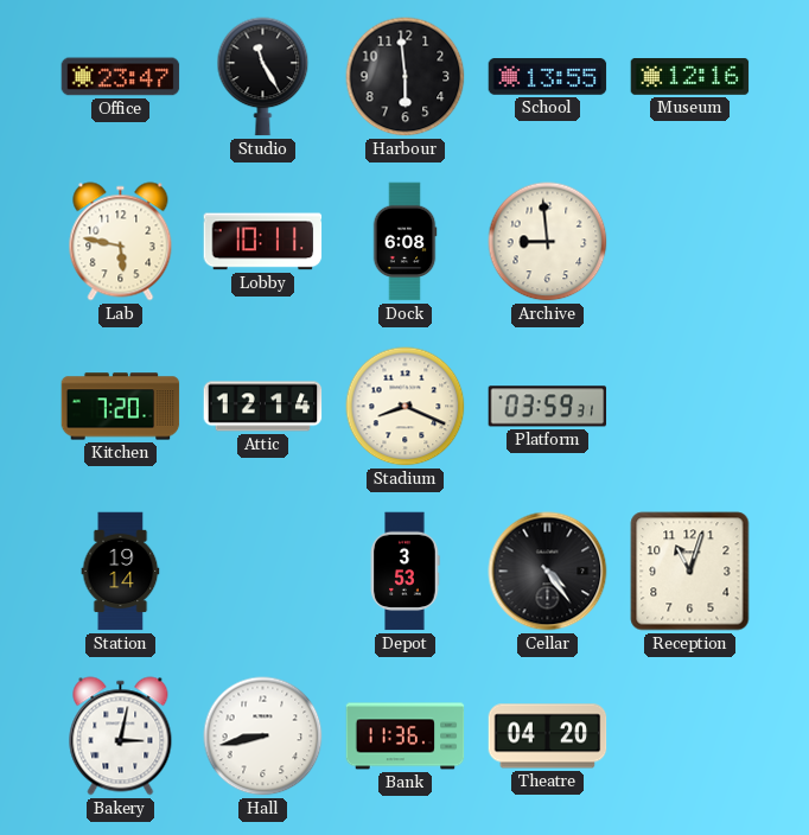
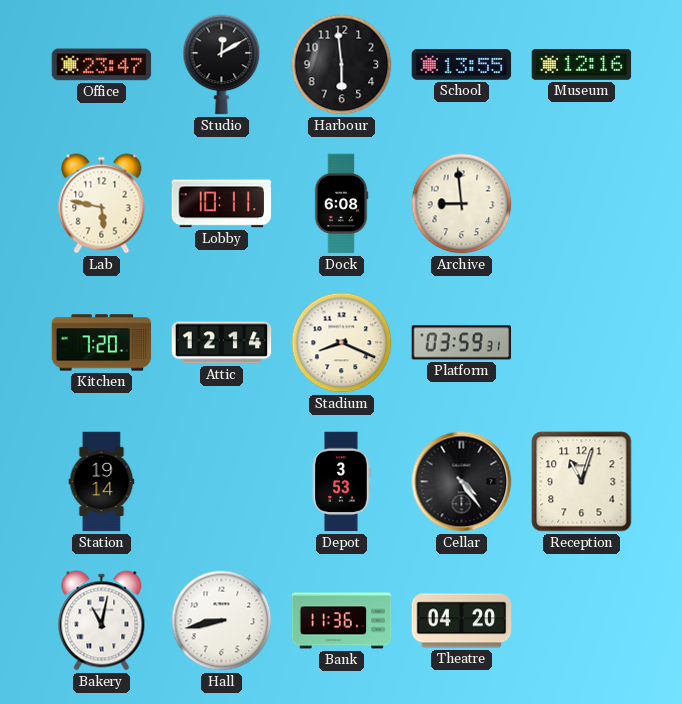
Studio: 11:25 -> 12:10 (222, 65)
Bakery: 3:02 -> 11:02 (102, 621)
